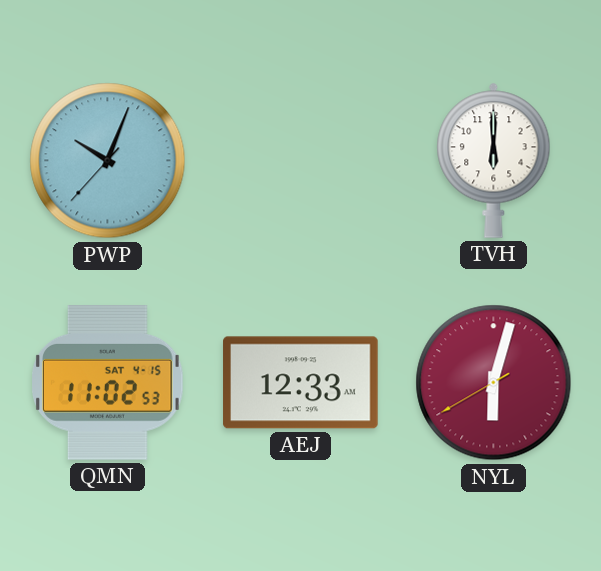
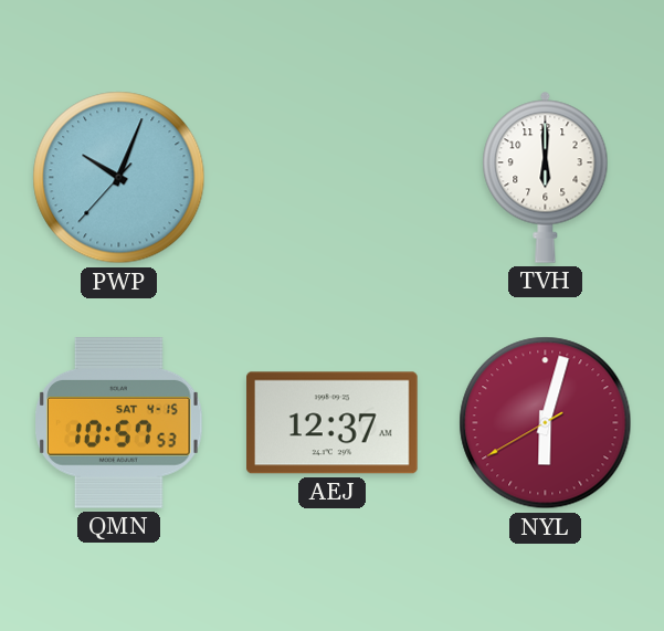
QMN: 11:02 -> 10:57 (119, 423)
AEJ: 12:33 -> 12:37 (333, 423)
